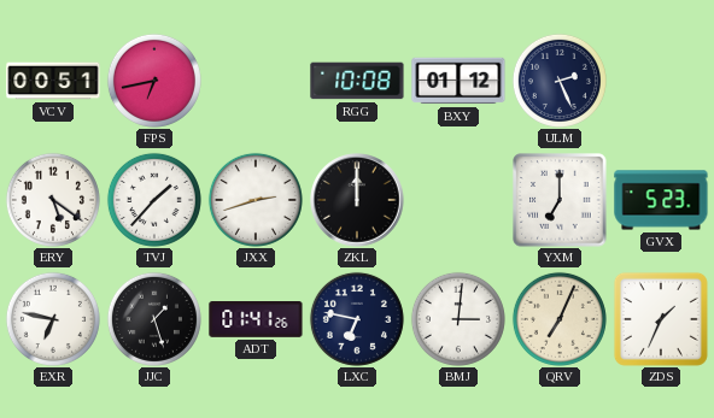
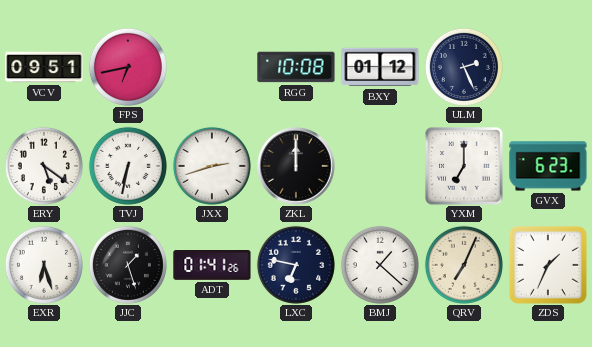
VCV: 00:51 -> 09:51 (44, 67)
TVJ: 1:37 -> 6:32 (128, 166)
GVX: 5:23 -> 6:23 (548, 166)
EXR: 6:47 -> 6:27 (44, 265)
BMJ: 3:01 -> 1:22 (380, 265)
